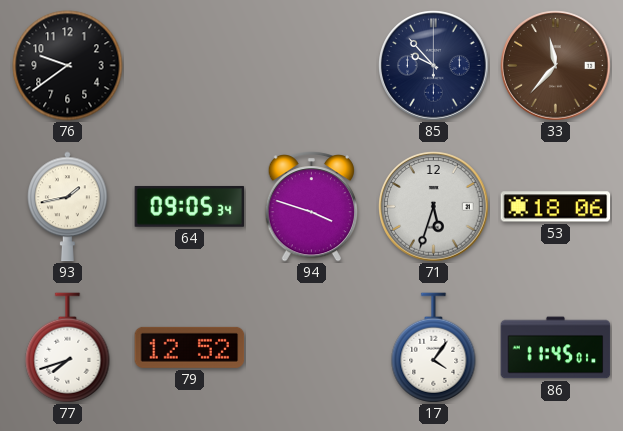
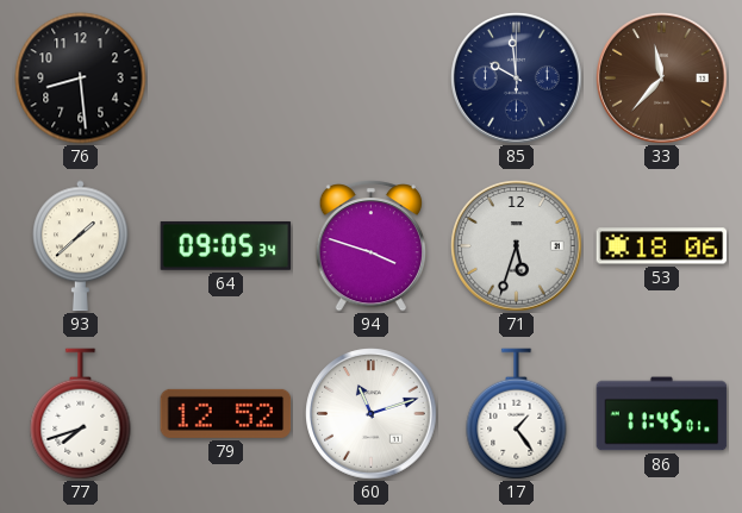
76: 9:39 -> 8:29 (81, 79)
85: 9:53 -> 9:59 (517, 79)
93: 1:43 -> 1:38 (81, 246)
60: none -> 11:12 (372, 414)
17: 4:06 -> 1:24 (517, 414)
